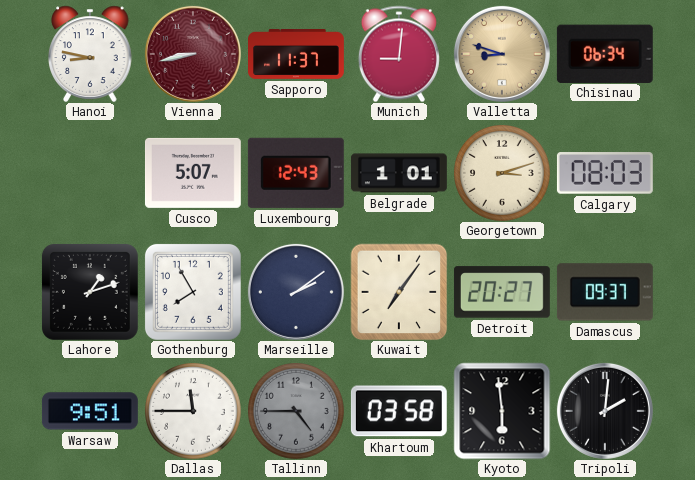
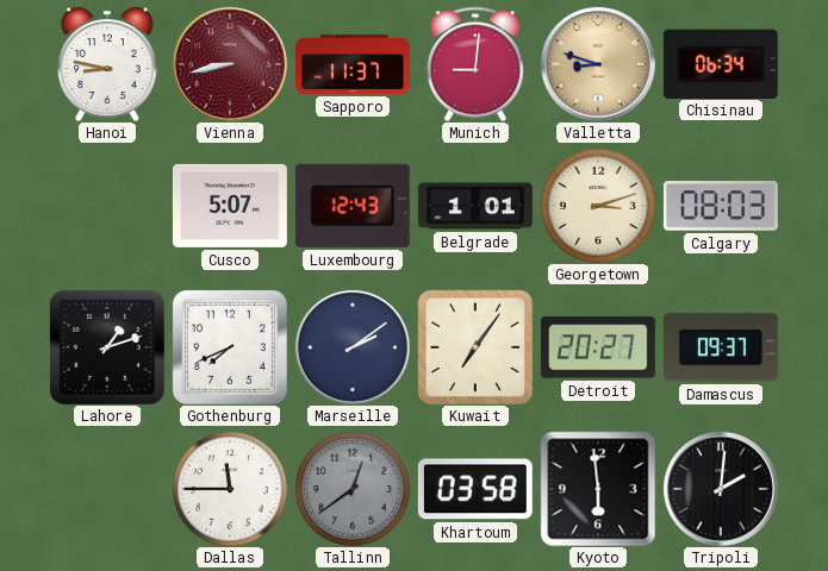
Gothenburg: 7:55 -> 7:41 (230, 347)
Warsaw: 9:51 -> none (90, 411)
Tallinn: 4:45 -> 12:39 (353, 489)
